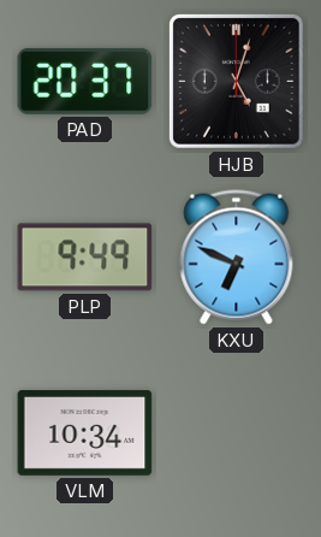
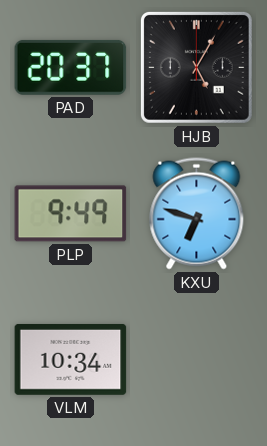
HJB: 5:03 -> 5:05 (196, 67)
KXU: 6:49 -> 6:48 (197, 214)
